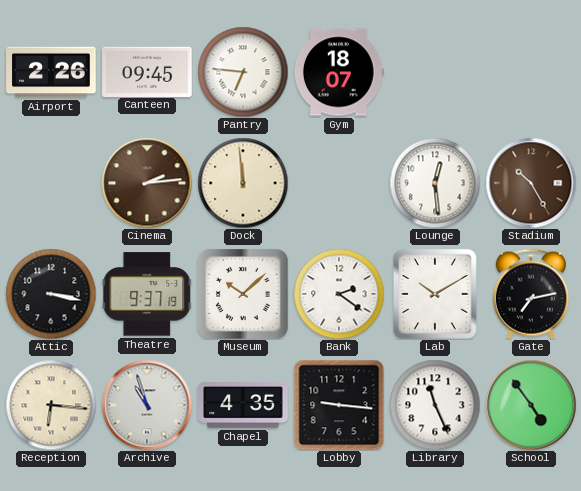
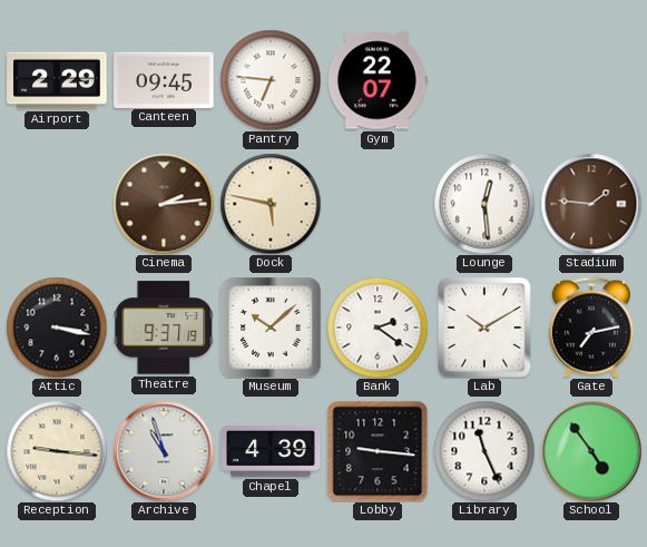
Airport: 2:26 -> 2:29 (57, 80)
Gym: 18:07 -> 22:07 (378, 80)
Dock: 11:59 -> 5:47 (271, 204)
Stadium: 10:25 -> 1:46 (591, 204)
Reception: 6:16 -> 9:16 (57, 451)
Chapel: 4:35 -> 4:39 (271, 452)
